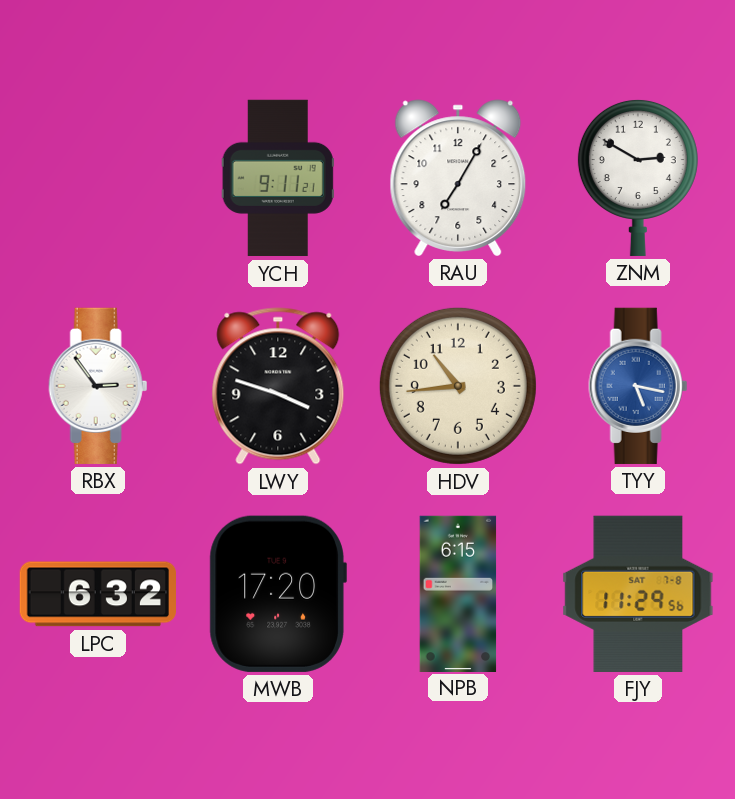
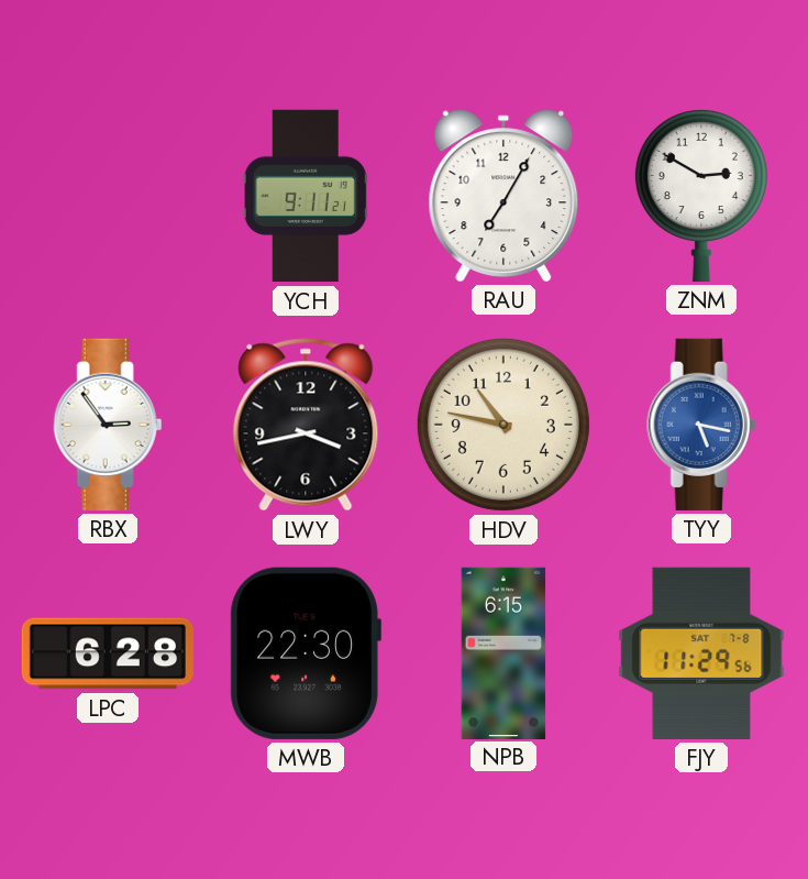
LWY: 3:48 -> 3:43 (306, 425)
HDV: 10:44 -> 10:47 (503, 425)
LPC: 6:32 -> 6:28 (107, 653)
MWB: 17:20 -> 22:30 (306, 653)
